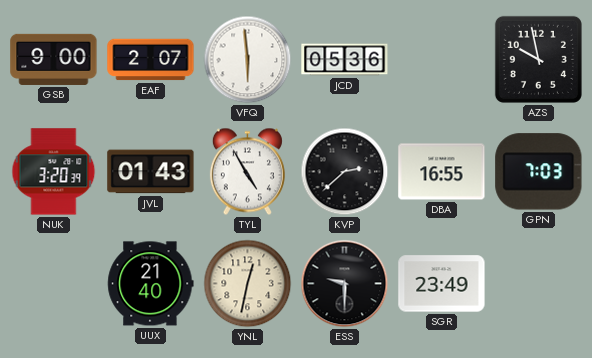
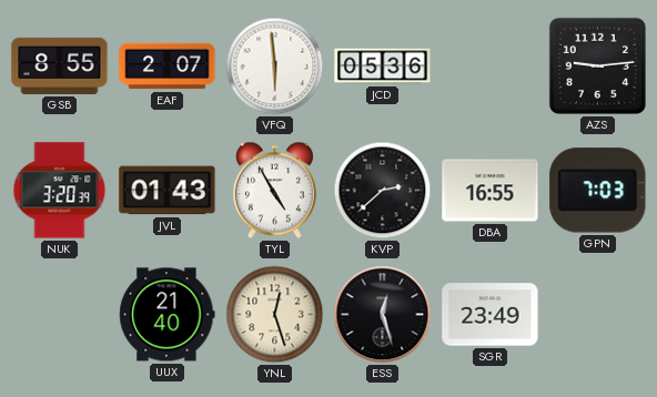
GSB: 9:00 -> 8:55 (60, 65)
AZS: 9:58 -> 9:14 (597, 65)
YNL: 12:32 -> 12:27 (275, 315)
ESS: 9:30 -> 12:27 (383, 315)
